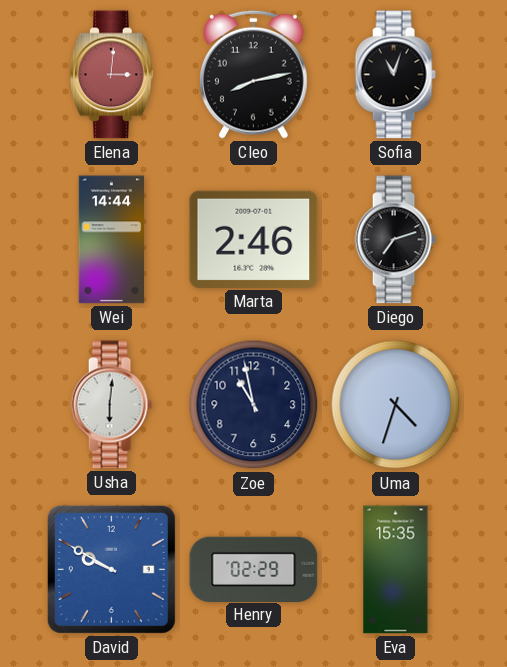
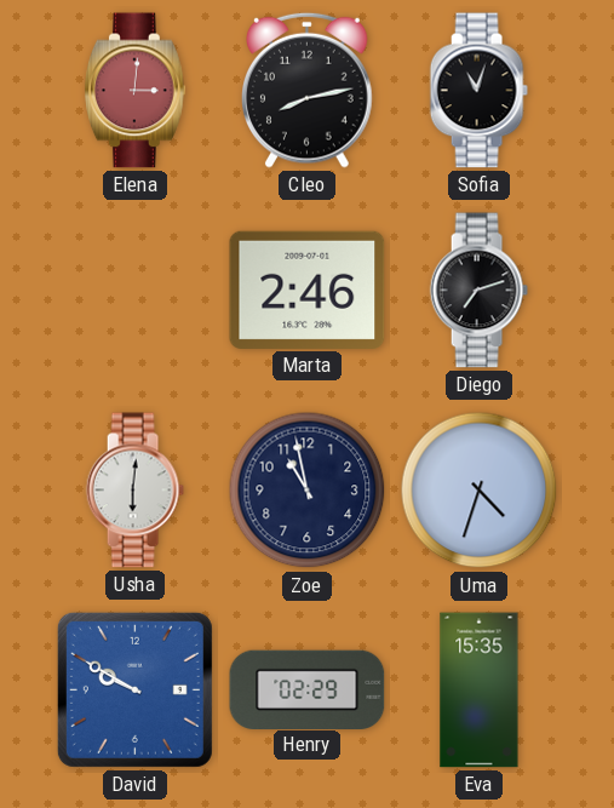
Wei: 14:44 -> none (111, 240)
